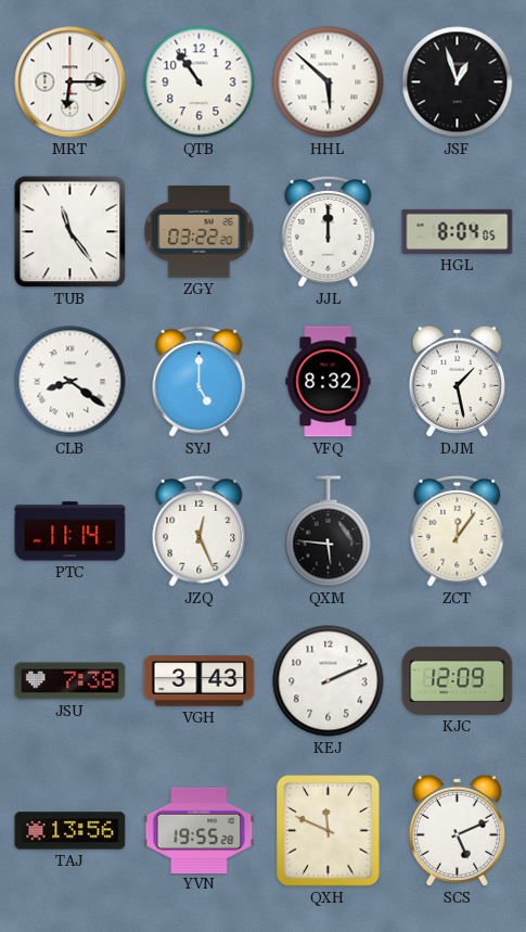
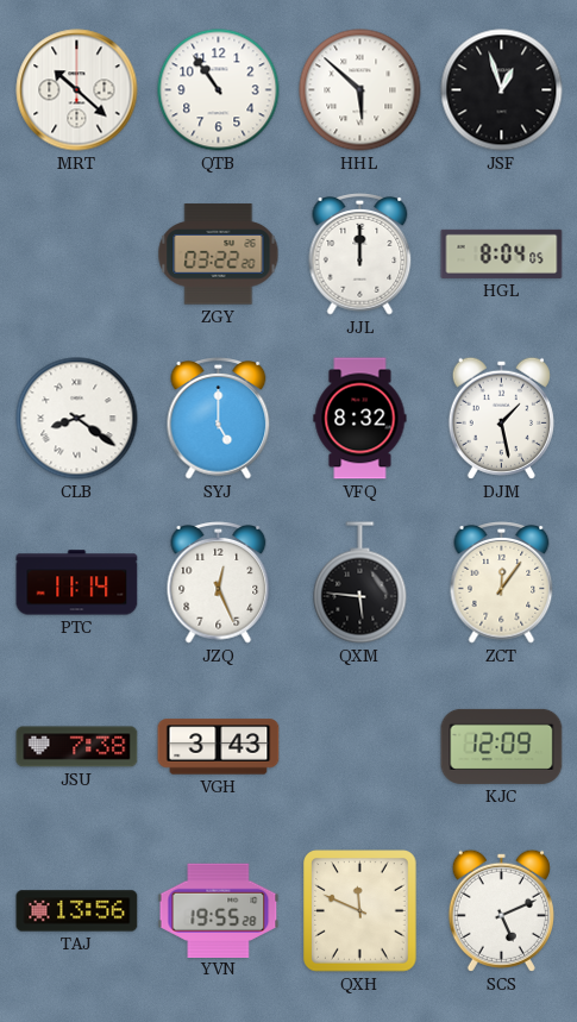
MRT: 6:15 -> 10:22 (77, 90)
TUB: 11:24 -> none (70, 232)
KEJ: 2:11 -> none (329, 681)
